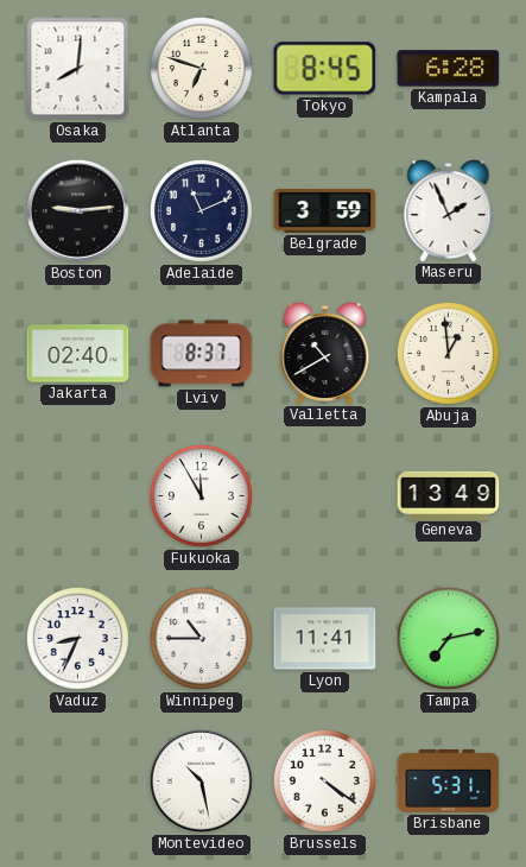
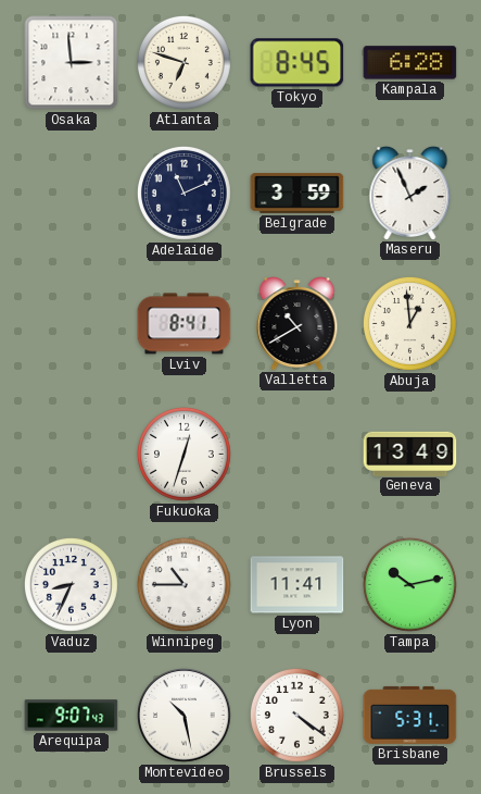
Osaka: 8:01 -> 2:59 (72, 63)
Boston: 9:14 -> none (78, 211)
Jakarta: 02:40 -> none (78, 354)
Lviv: 8:37 -> 8:41 (185, 324)
Fukuoka: 11:55 -> 12:33 (183, 454)
Tampa: 7:13 -> 10:13 (409, 584)
Arequipa: none -> 9:07 (72, 716)
